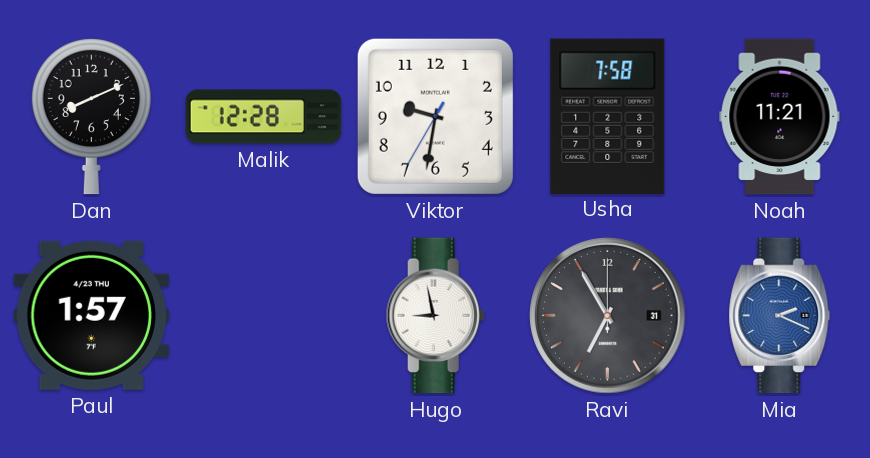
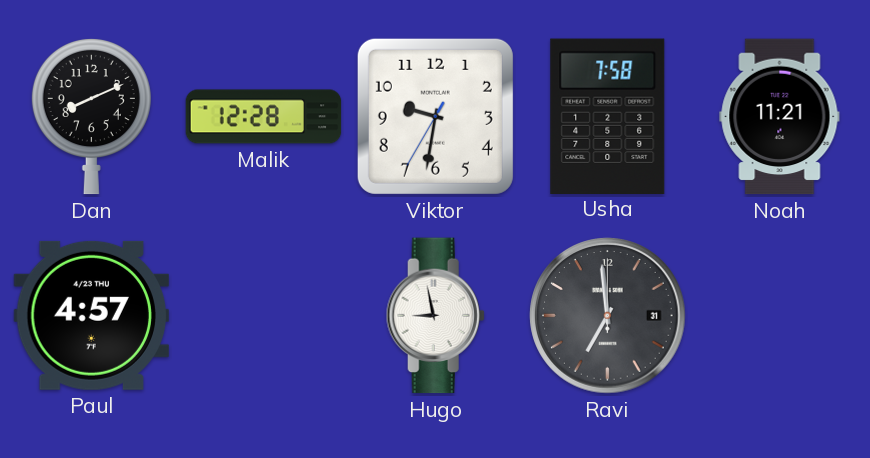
Paul: 1:57 -> 4:57 (91, 315)
Ravi: 6:55 -> 6:59 (608, 316)
Mia: 2:19 -> none (780, 316)
